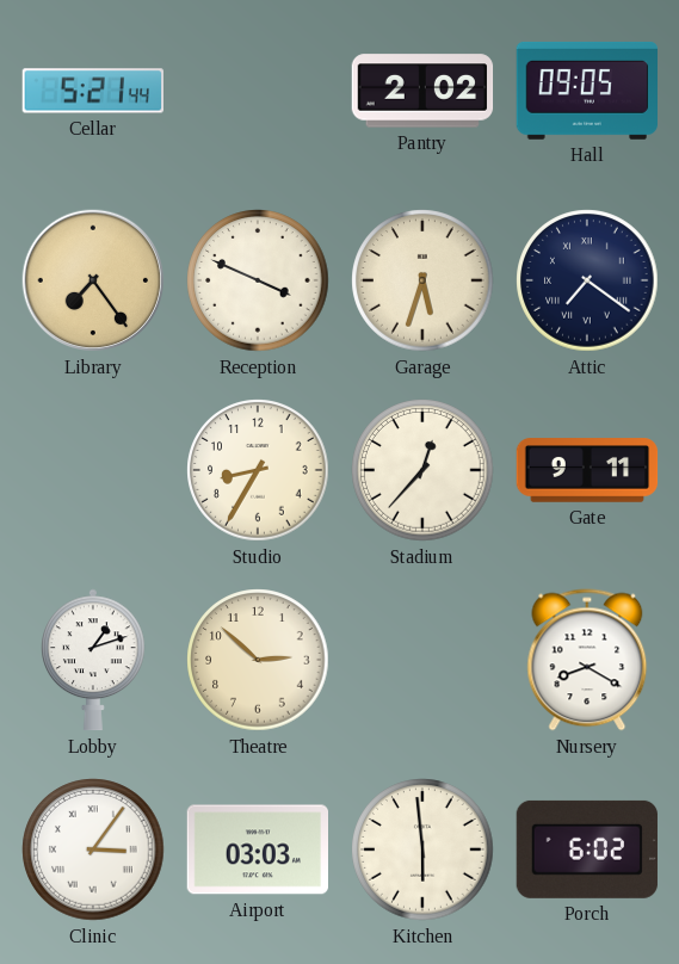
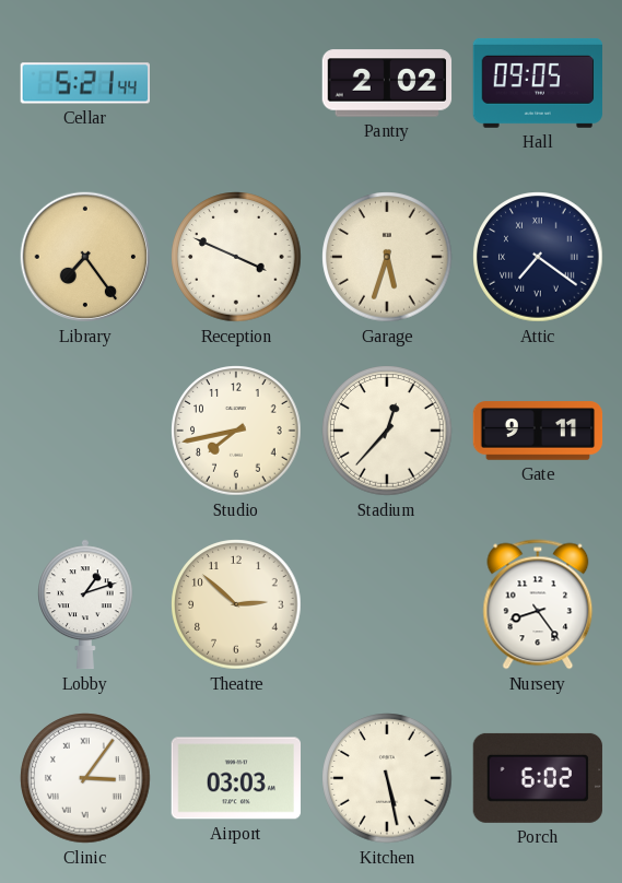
Studio: 8:35 -> 7:43 (236, 431)
Nursery: 8:20 -> 8:24 (538, 604)
Kitchen: 5:59 -> 5:28 (387, 778)
